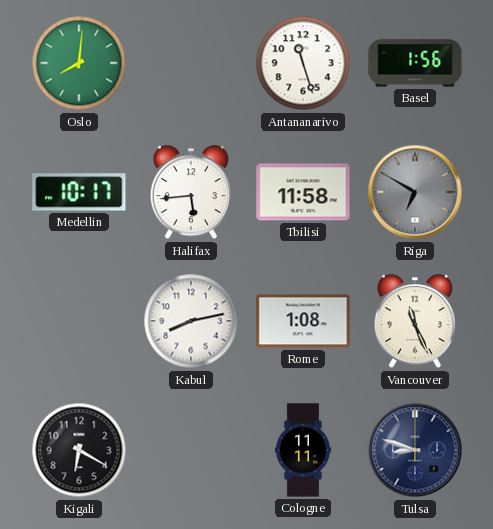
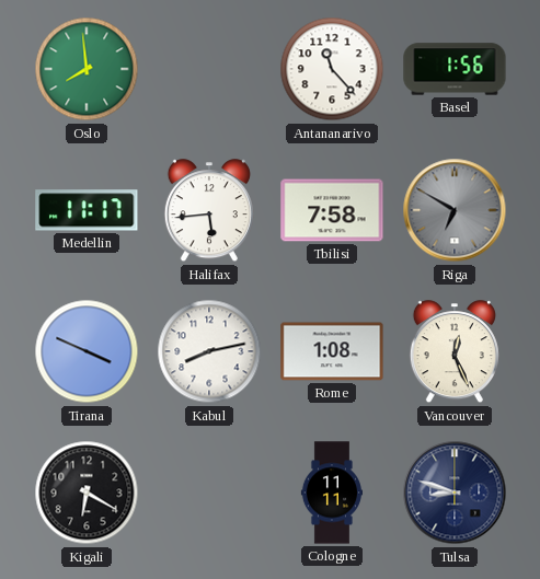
Oslo: 8:01 -> 7:59 (87, 69)
Antananarivo: 11:27 -> 11:23 (332, 69)
Medellin: 10:17 -> 11:17 (87, 210)
Tbilisi: 11:58 -> 7:58 (332, 210)
Tirana: none -> 3:49 (87, 351)
Vancouver: 11:26 -> 12:26 (455, 352)
